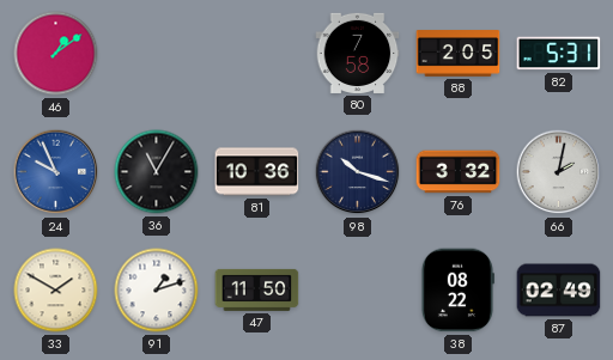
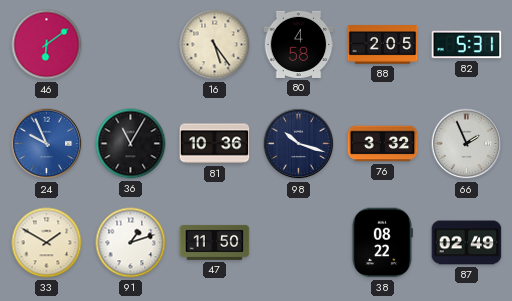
46: 1:09 -> 6:09 (47, 45)
16: none -> 5:24 (215, 45)
80: 7:58 -> 4:58 (299, 44)
66: 2:02 -> 1:56 (467, 144)
